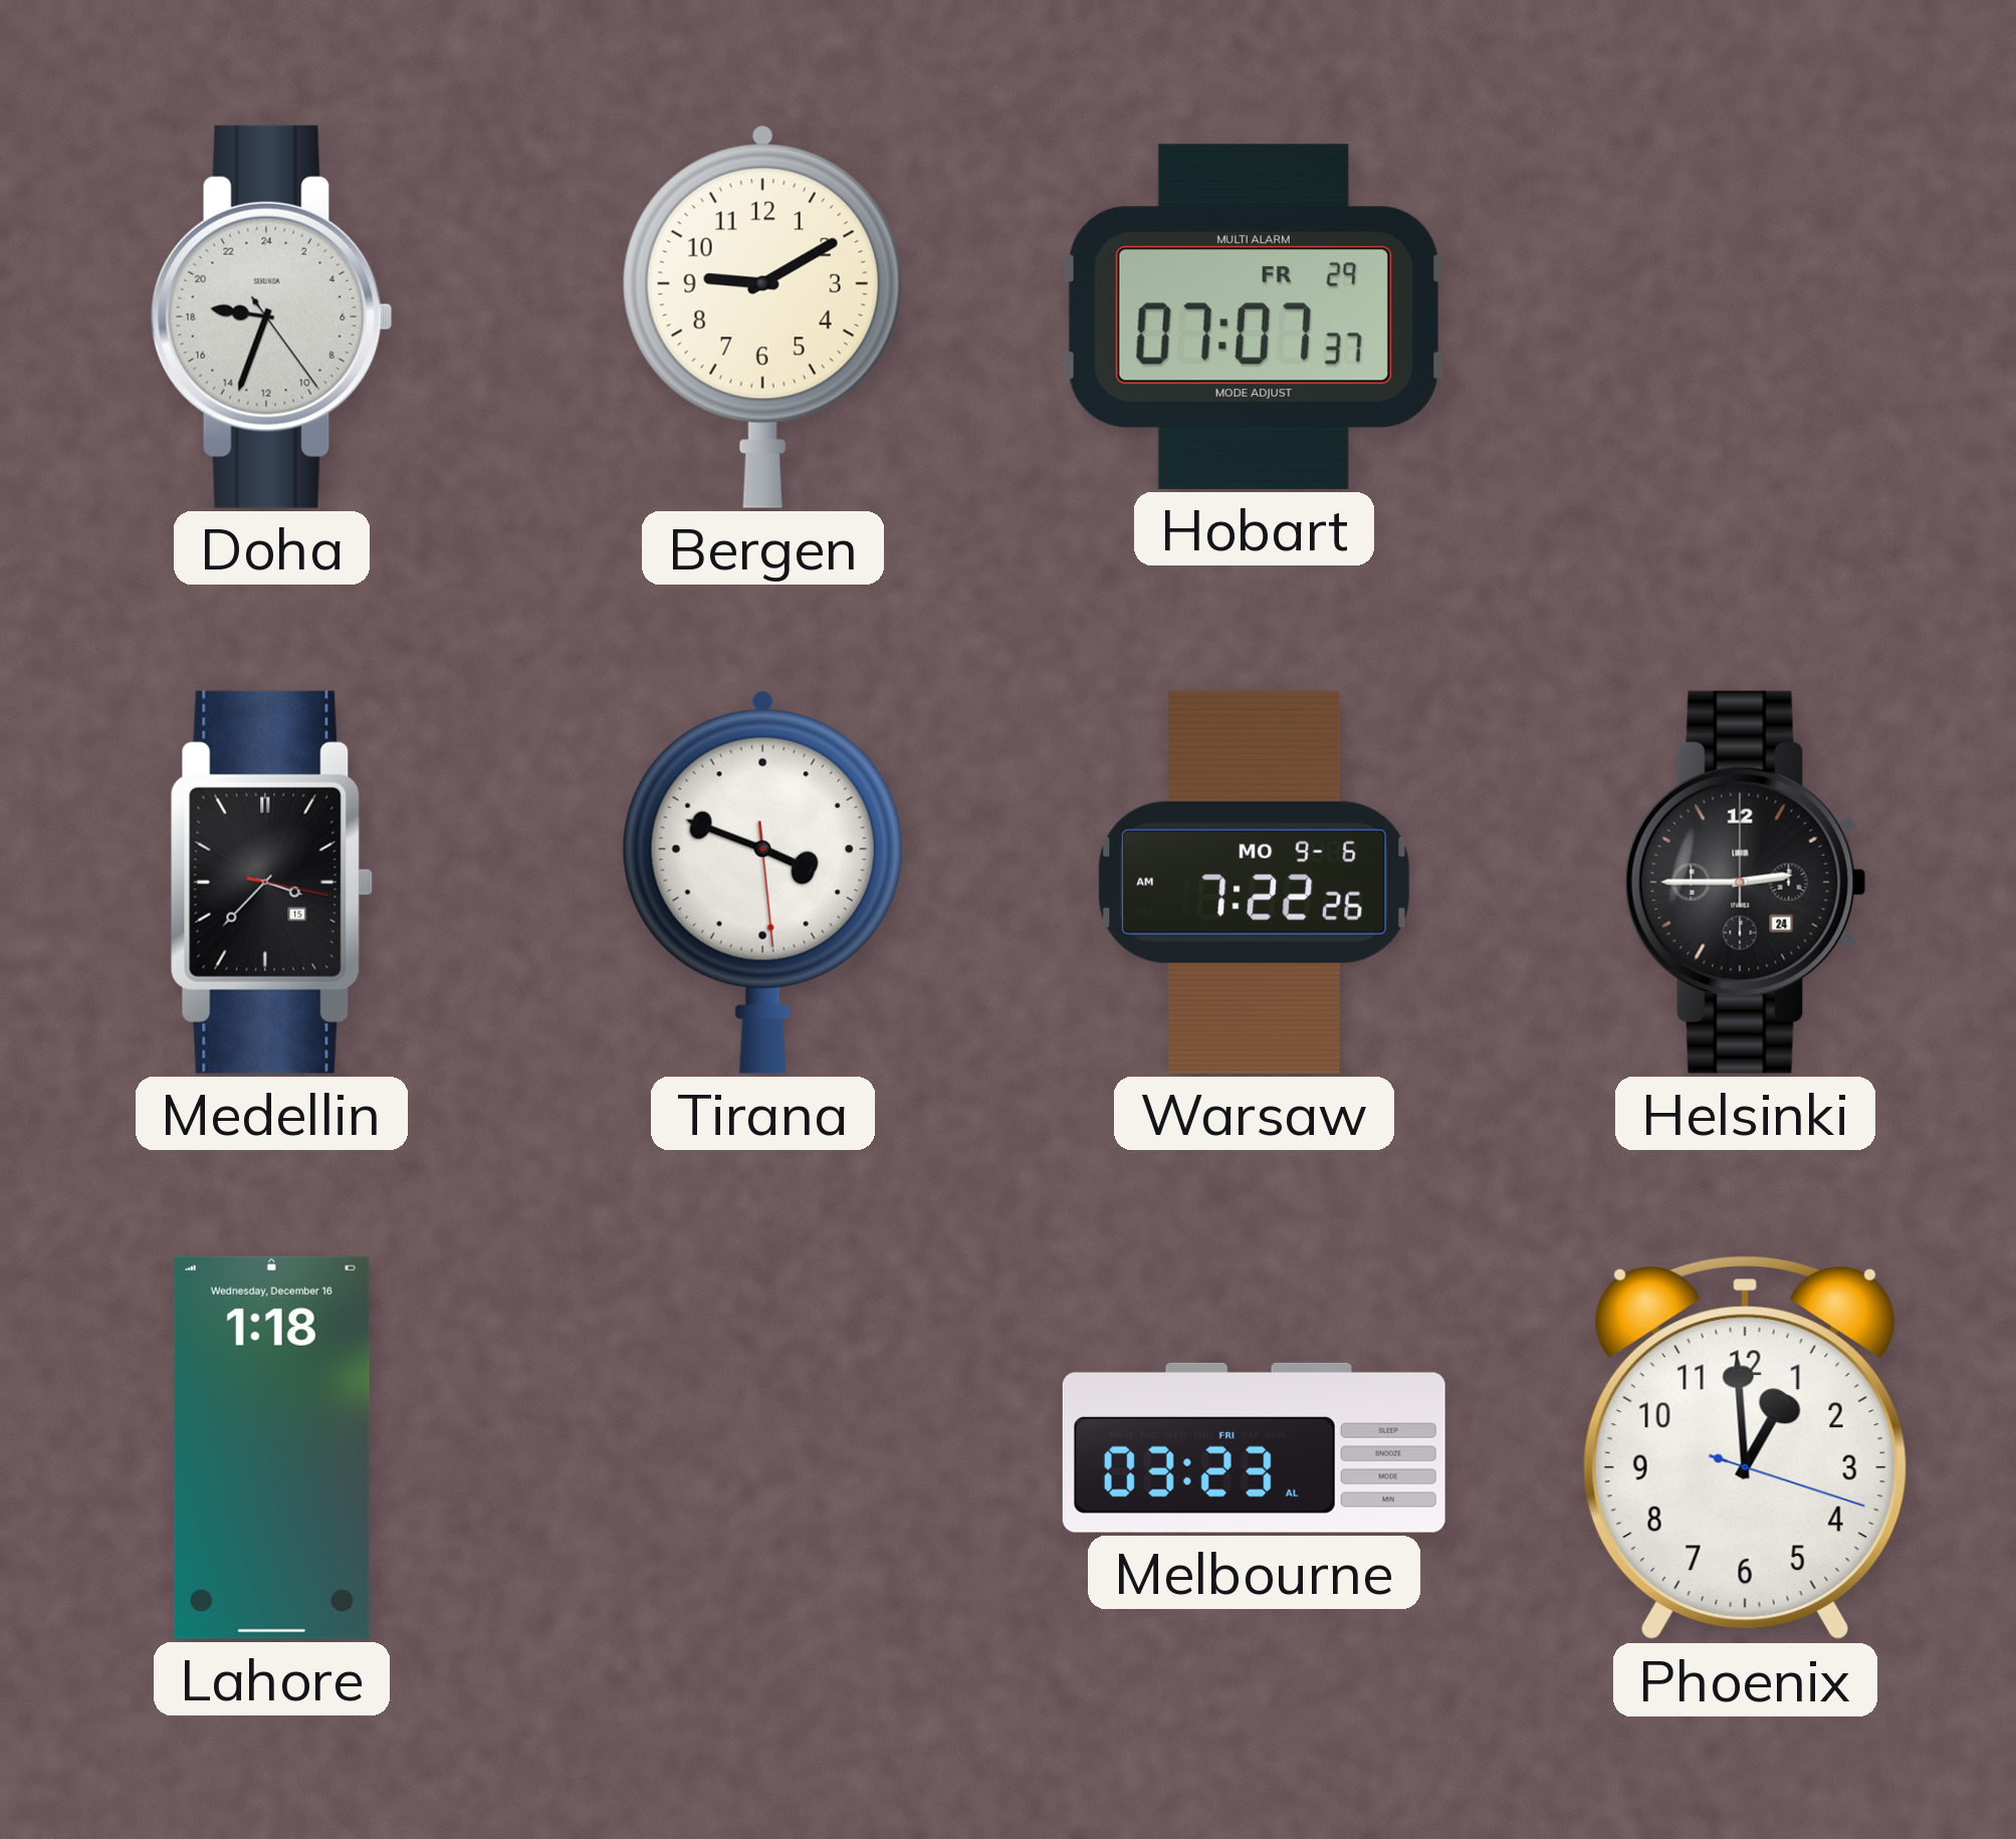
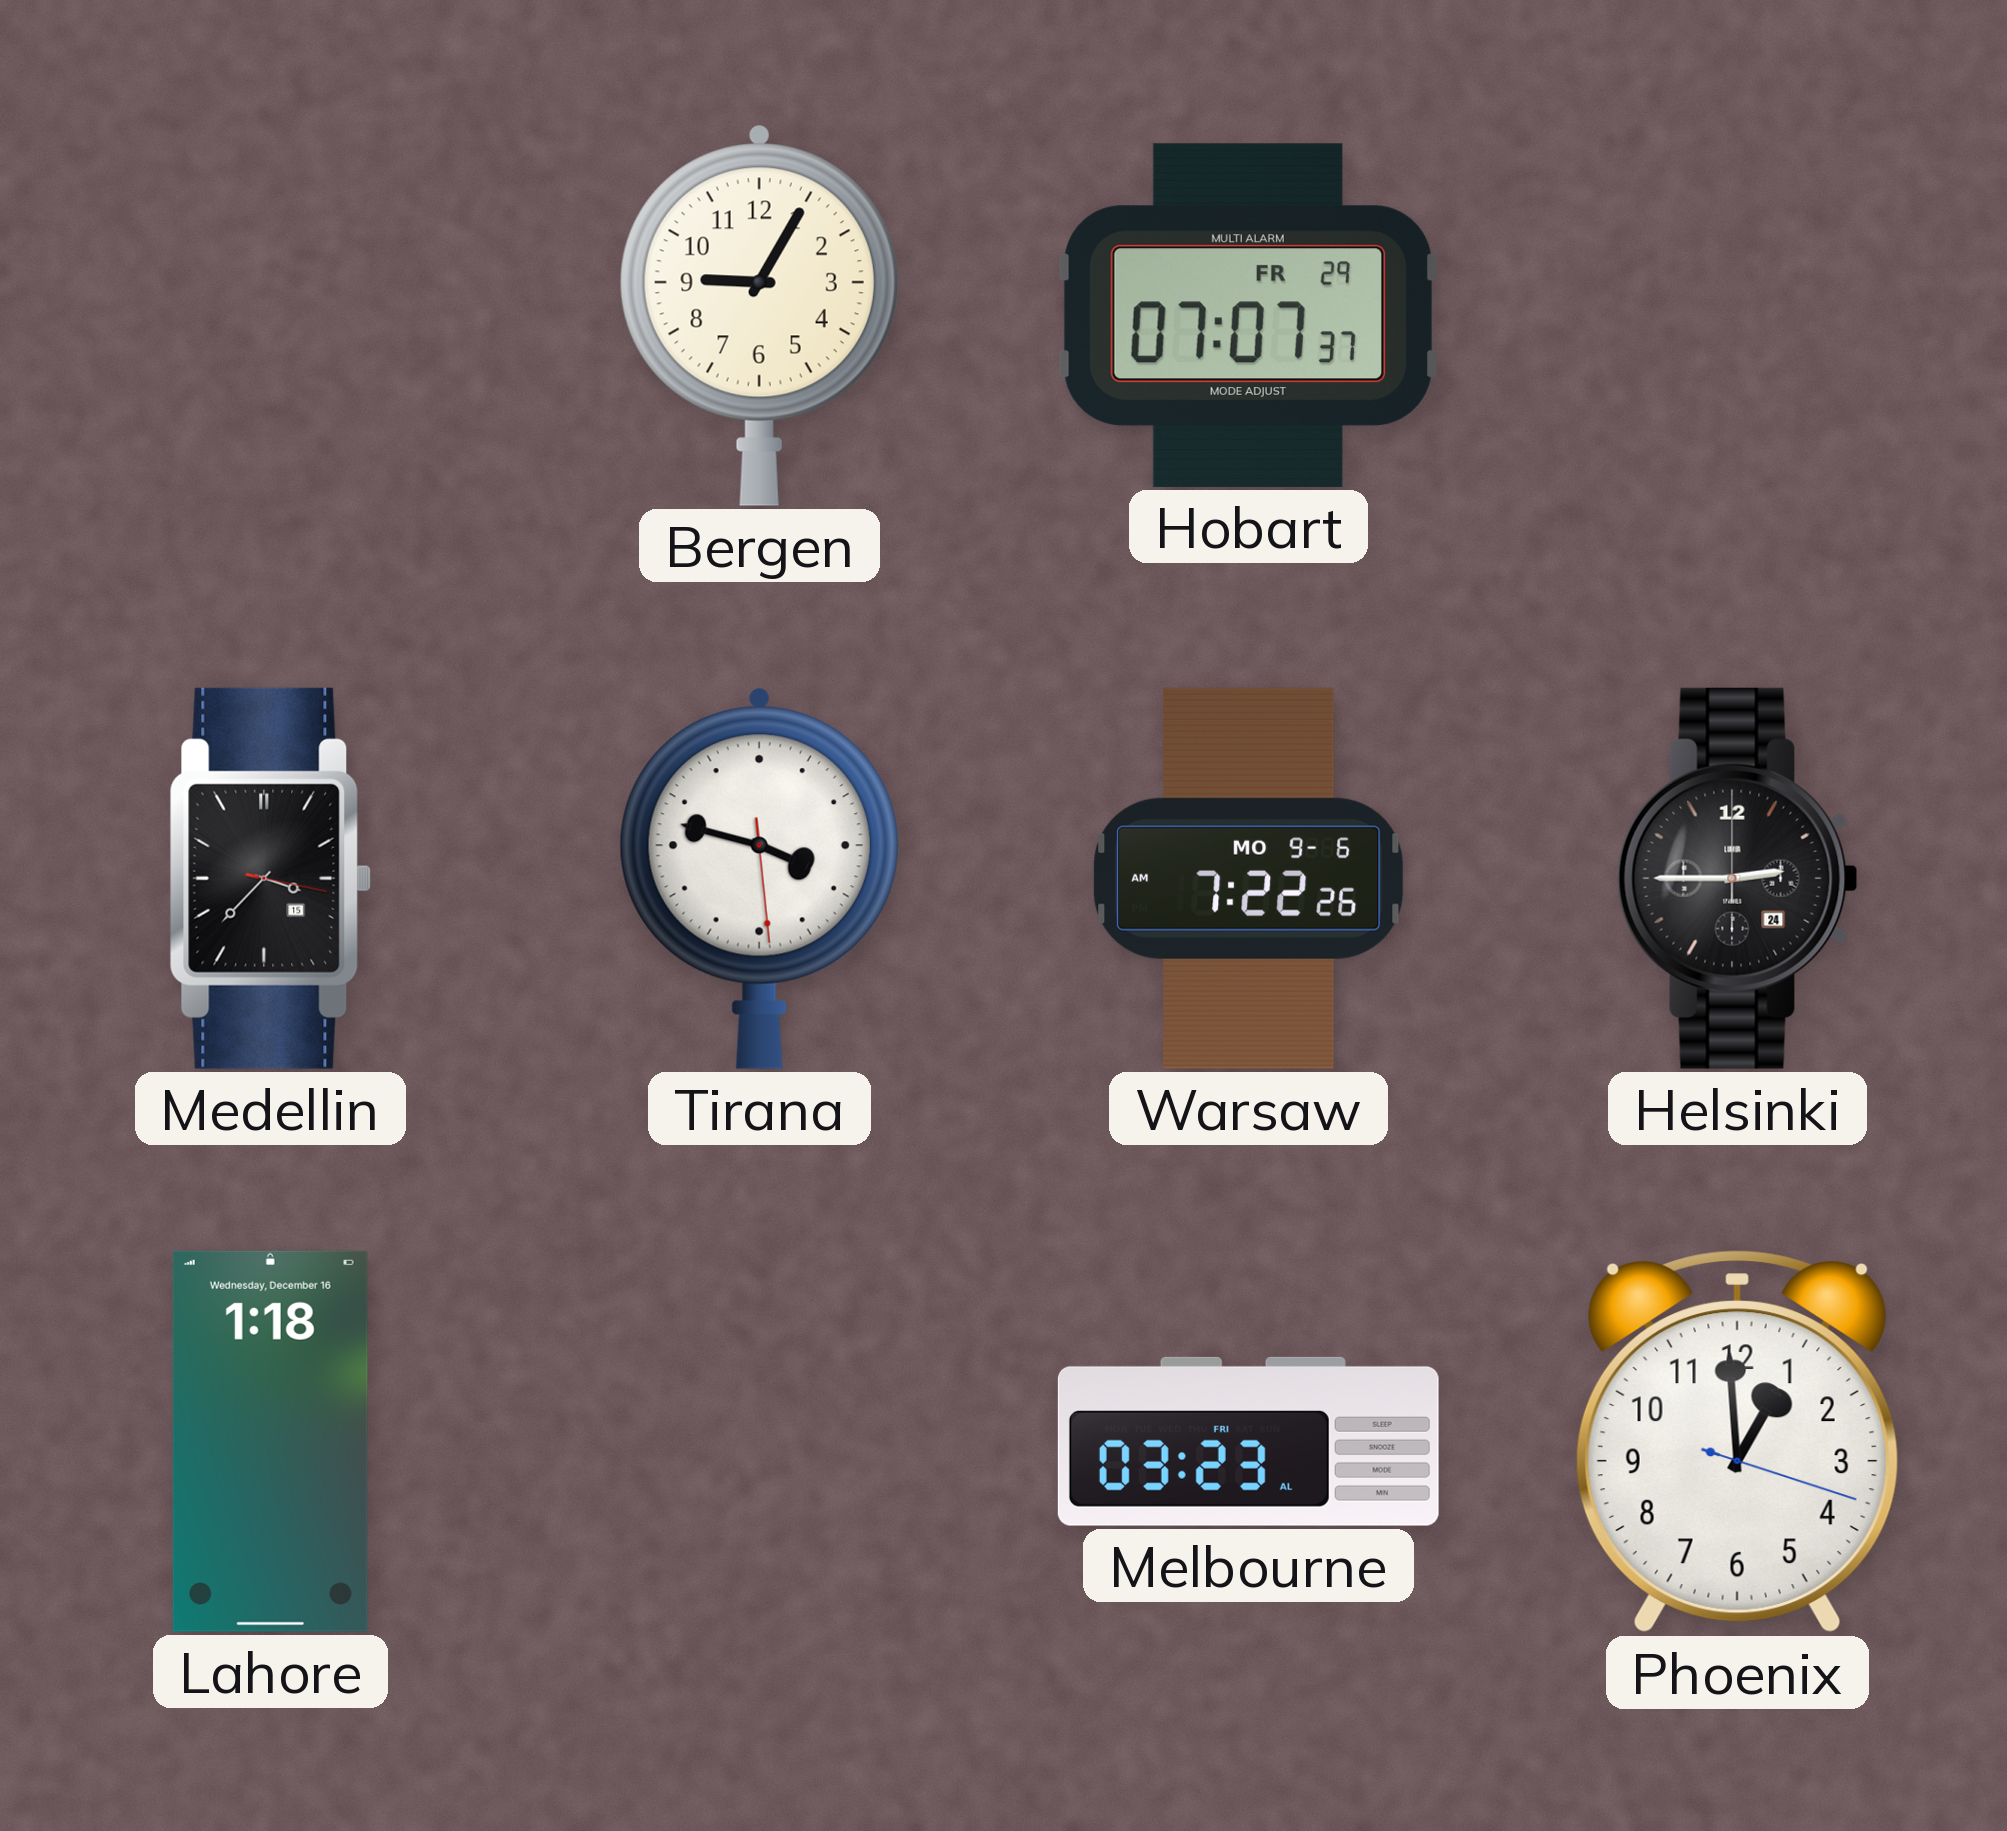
Doha: 18:33 -> none (271, 316)
Bergen: 9:10 -> 9:05 (759, 315)
Tirana: 3:48 -> 3:47 (759, 878)
